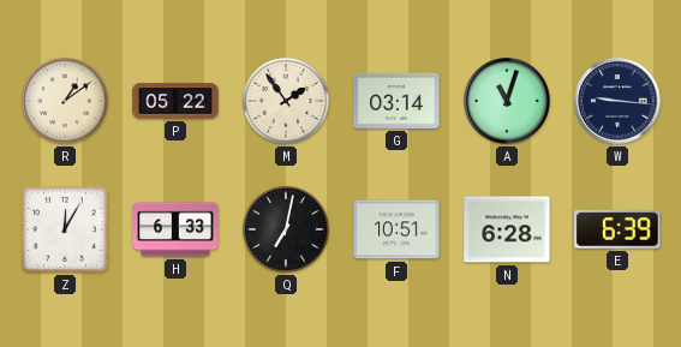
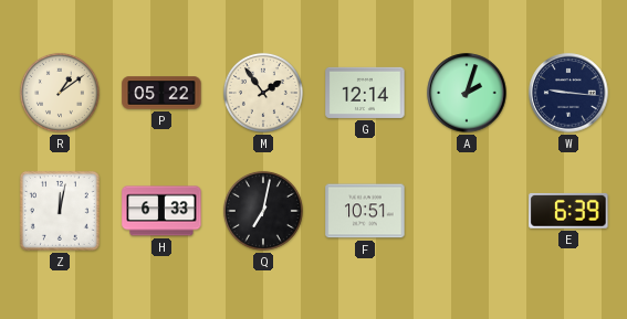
G: 03:14 -> 12:14 (365, 93)
A: 11:03 -> 2:03 (467, 93)
Z: 12:05 -> 12:02 (60, 211)
N: 6:28 -> none (507, 229)
